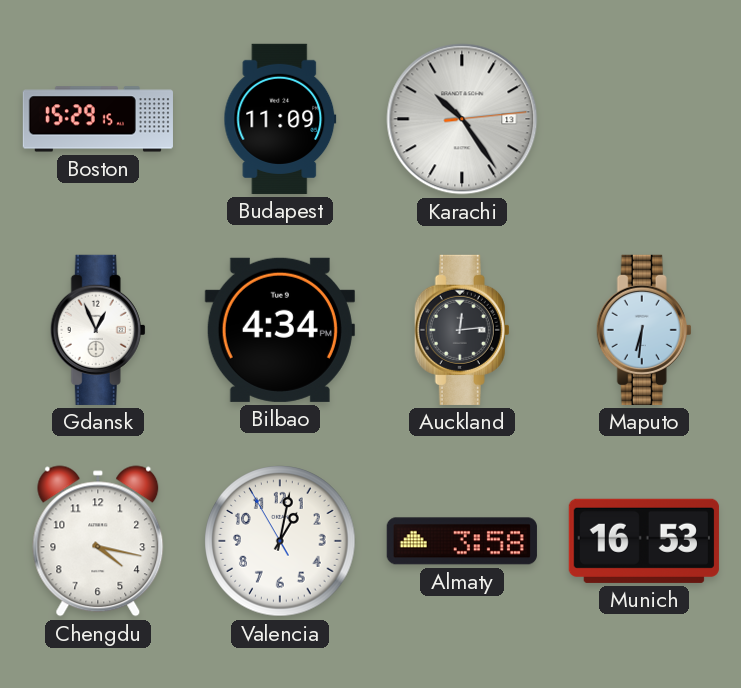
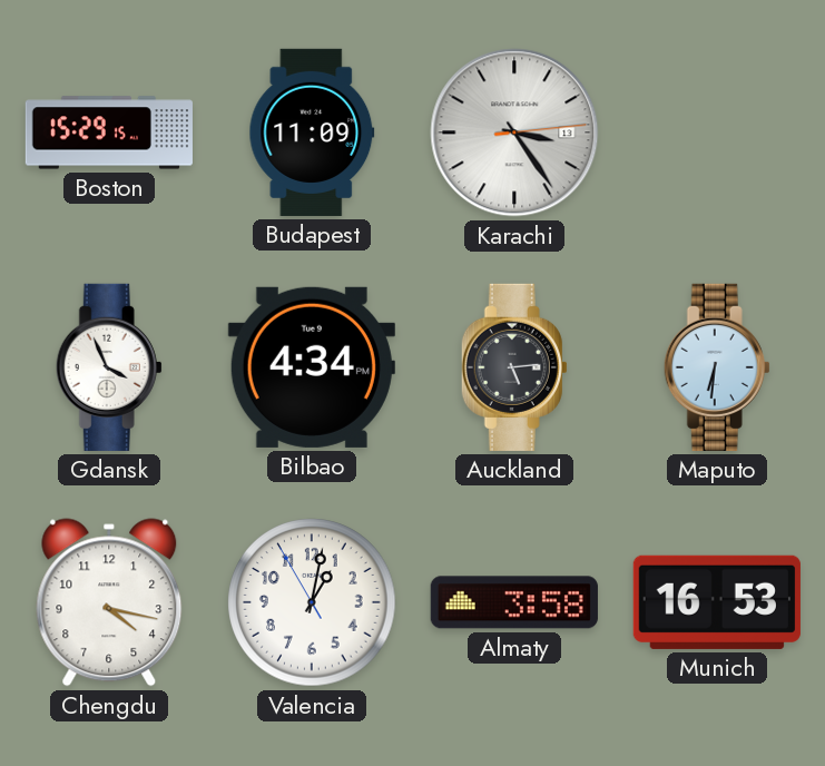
Karachi: 10:24 -> 3:24 (514, 132)
Gdansk: 12:56 -> 3:56 (109, 367)
Auckland: 12:14 -> 5:14 (514, 367)
